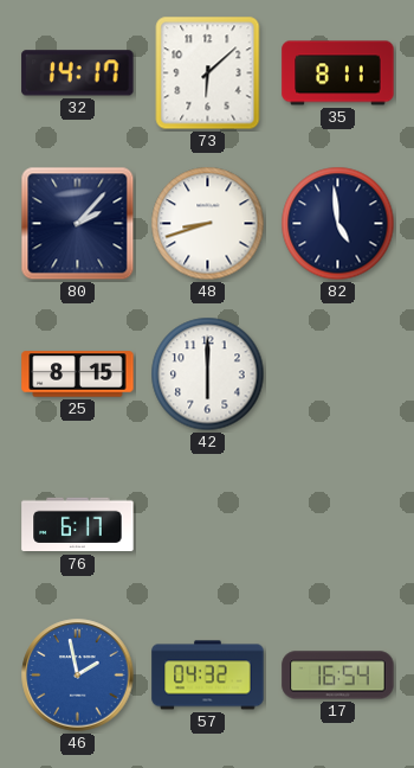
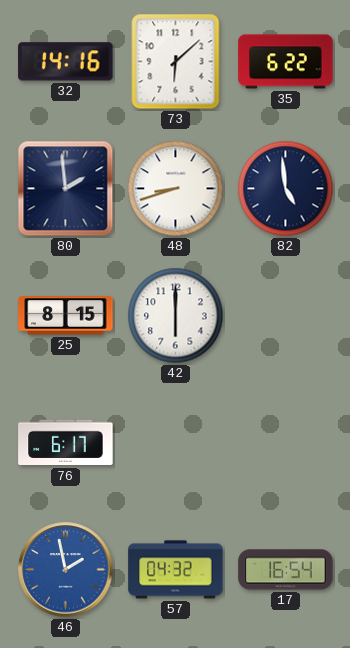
32: 14:17 -> 14:16 (66, 62)
35: 8:11 -> 6:22 (286, 62)
80: 2:07 -> 1:59 (66, 189)
